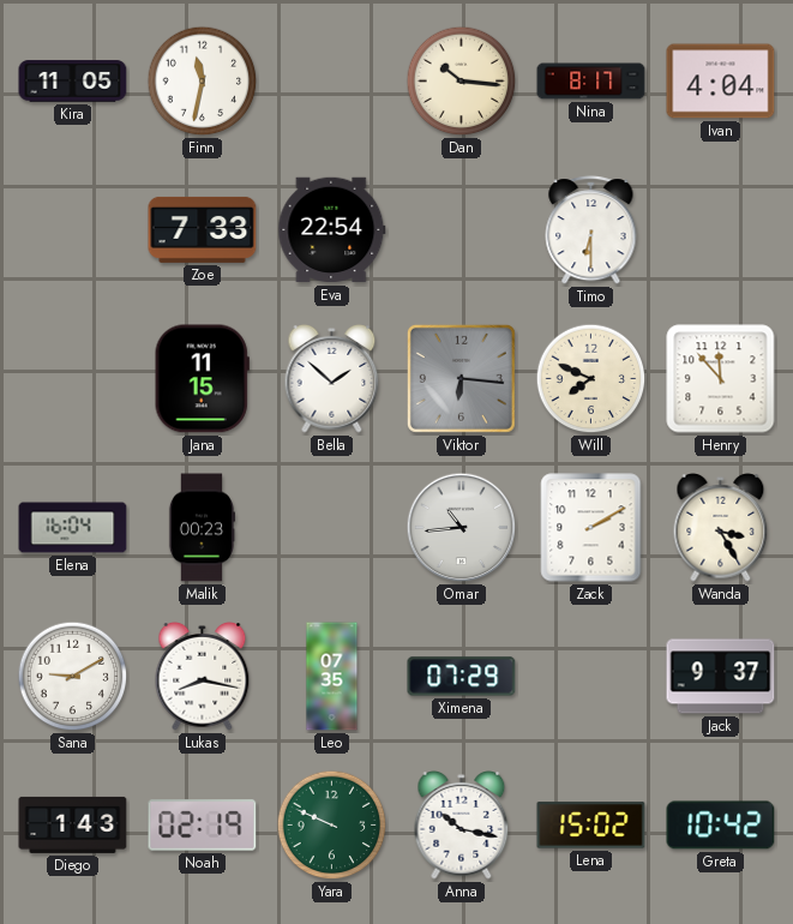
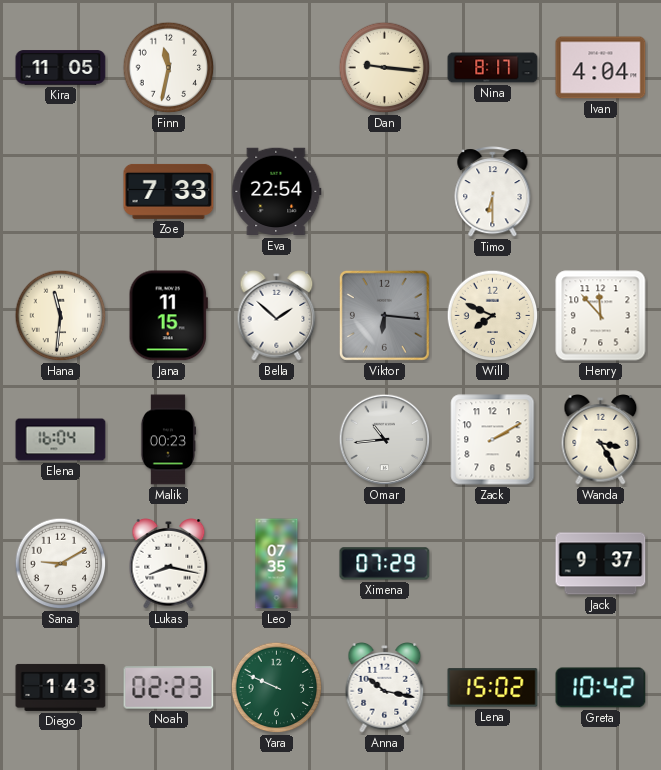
Dan: 10:16 -> 9:16 (385, 68)
Hana: none -> 11:31 (61, 316)
Noah: 02:19 -> 02:23 (169, 688)
